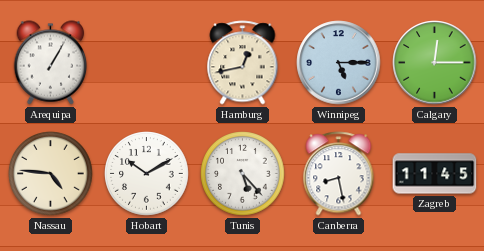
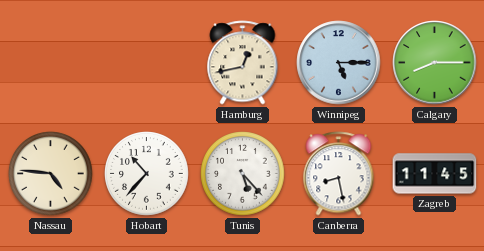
Arequipa: 1:05 -> none (51, 63)
Calgary: 12:15 -> 8:15 (435, 63)
Hobart: 10:10 -> 10:37 (147, 174)
